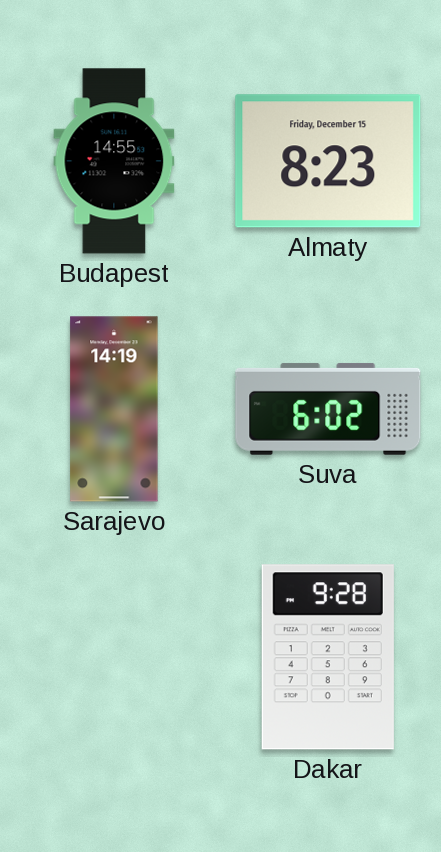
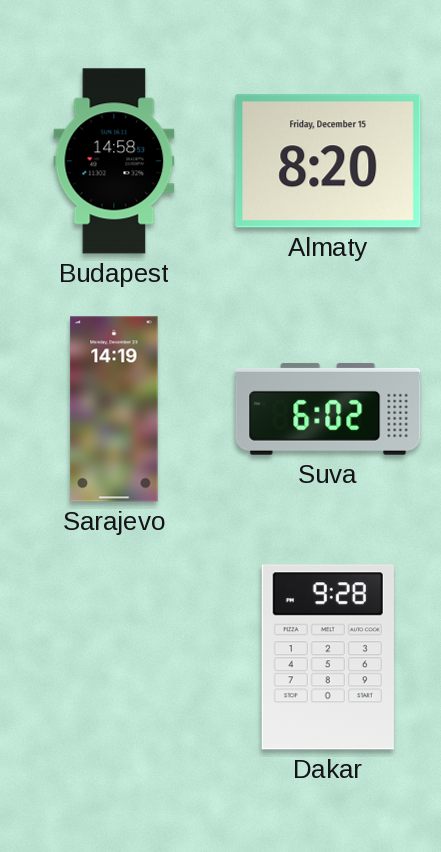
Budapest: 14:55 -> 14:58 (114, 161)
Almaty: 8:23 -> 8:20 (328, 161)
